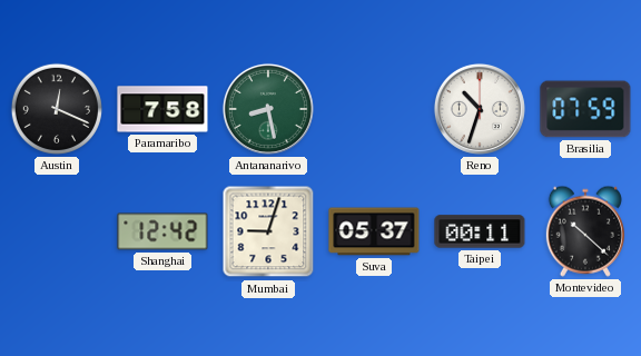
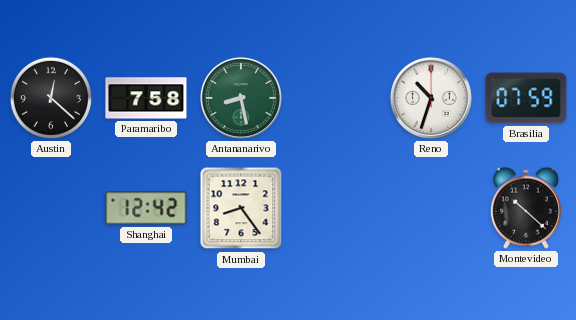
Austin: 12:19 -> 12:22 (51, 98)
Mumbai: 9:03 -> 8:24 (241, 208)
Suva: 05:37 -> none (374, 231)
Taipei: 00:11 -> none (480, 231)
